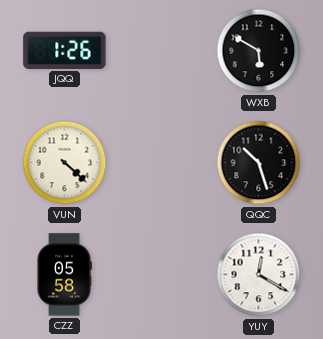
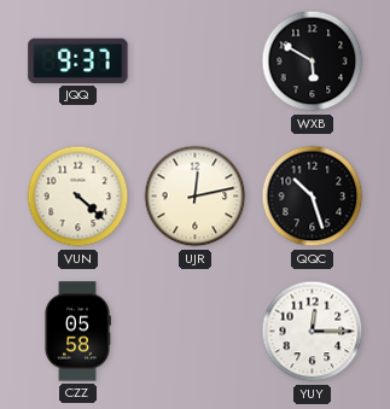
JQQ: 1:26 -> 9:37 (78, 60)
UJR: none -> 12:13 (196, 197)
YUY: 12:20 -> 12:15 (313, 332)
